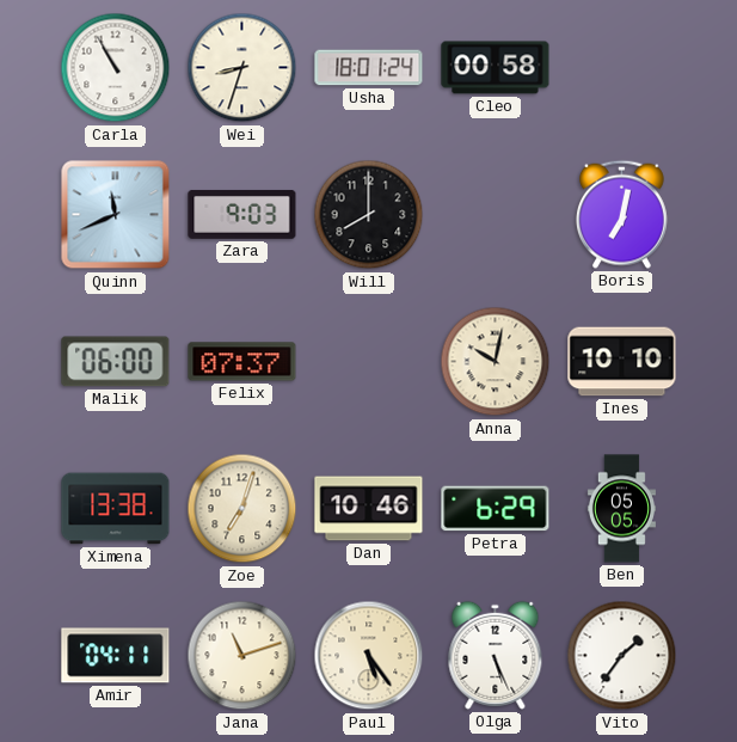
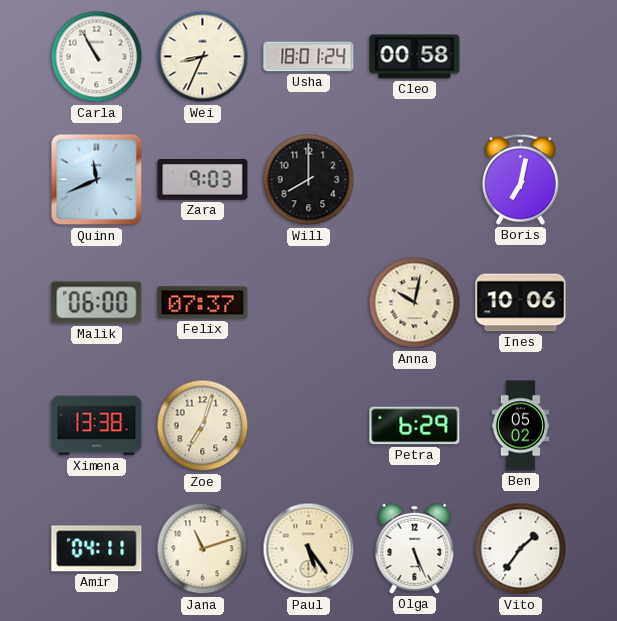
Wei: 8:33 -> 8:34 (203, 57)
Ines: 10:10 -> 10:06 (521, 303)
Dan: 10:46 -> none (369, 509)
Ben: 05:05 -> 05:02 (520, 426)
